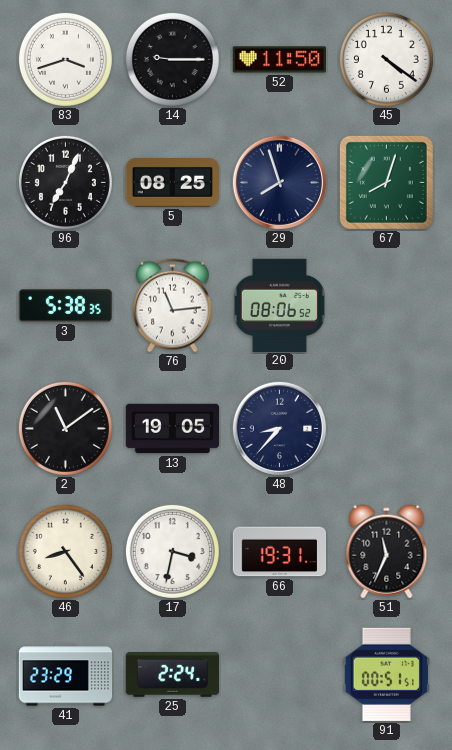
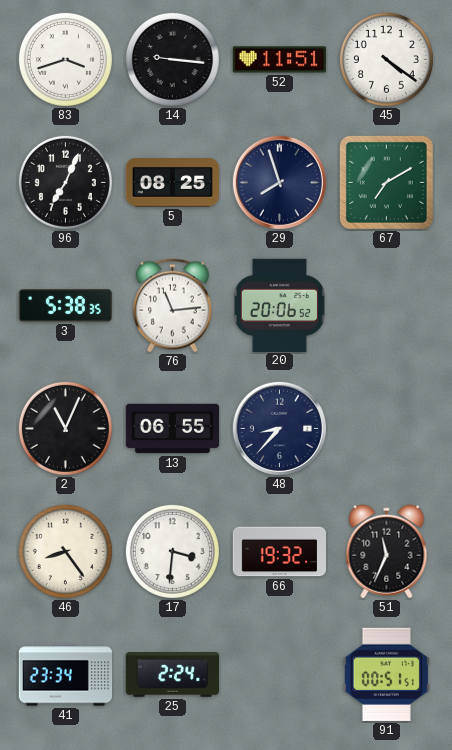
14: 9:15 -> 9:16 (172, 59)
52: 11:50 -> 11:51 (279, 60)
67: 8:03 -> 7:10 (386, 182)
20: 08:06 -> 20:06 (279, 305)
2: 11:09 -> 11:04 (65, 428)
13: 19:05 -> 06:55 (173, 429)
17: 3:32 -> 3:31 (172, 551)
66: 19:31 -> 19:32 (280, 552)
41: 23:29 -> 23:34 (66, 675)
